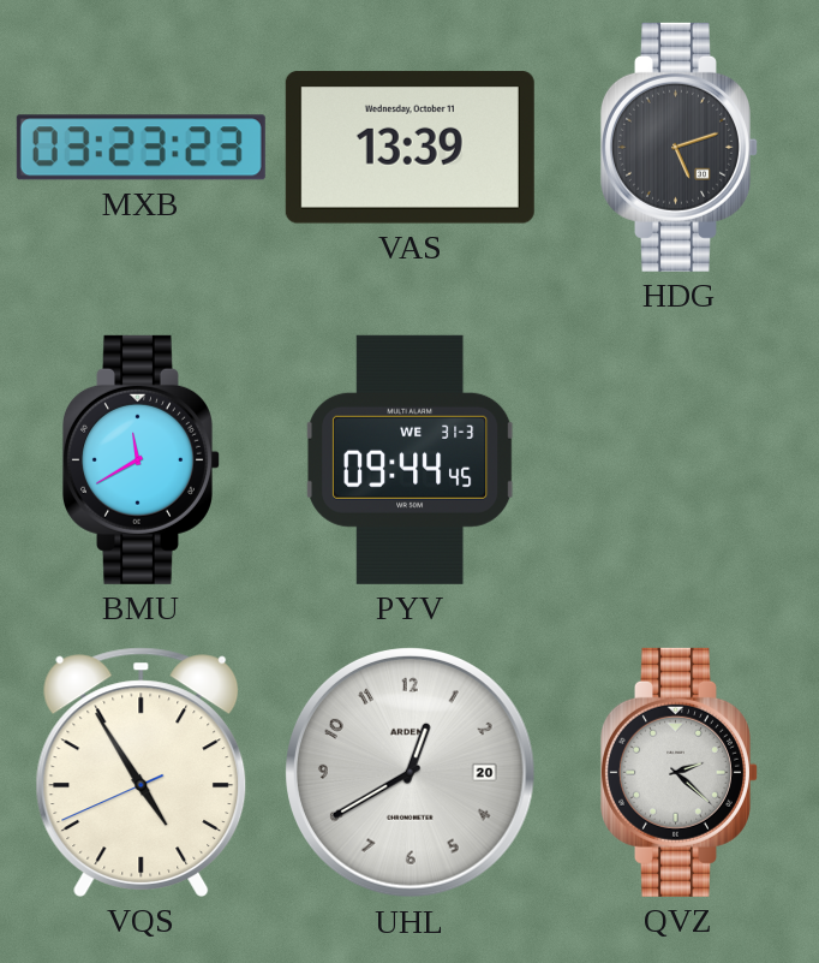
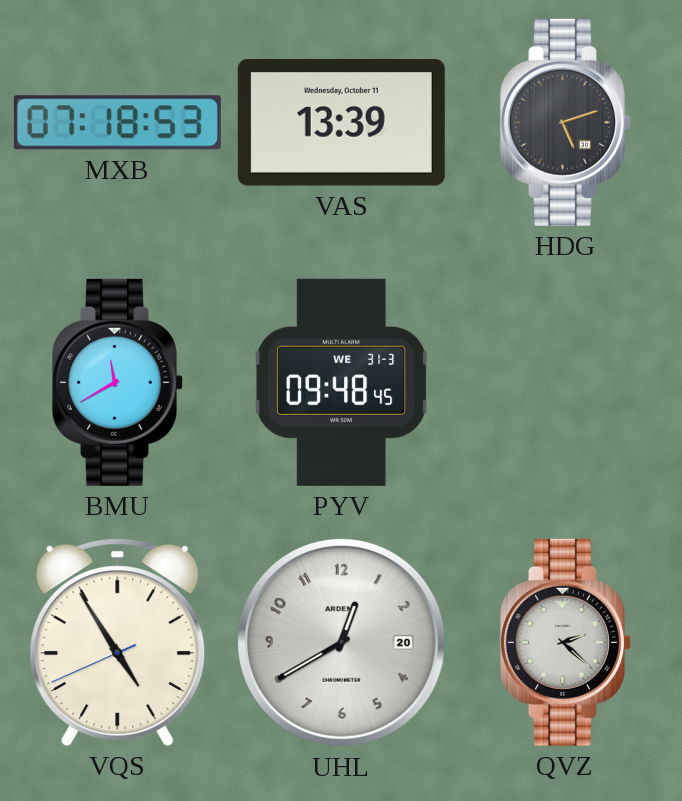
MXB: 03:23 -> 07:18 (117, 123)
PYV: 09:44 -> 09:48 (341, 382)
